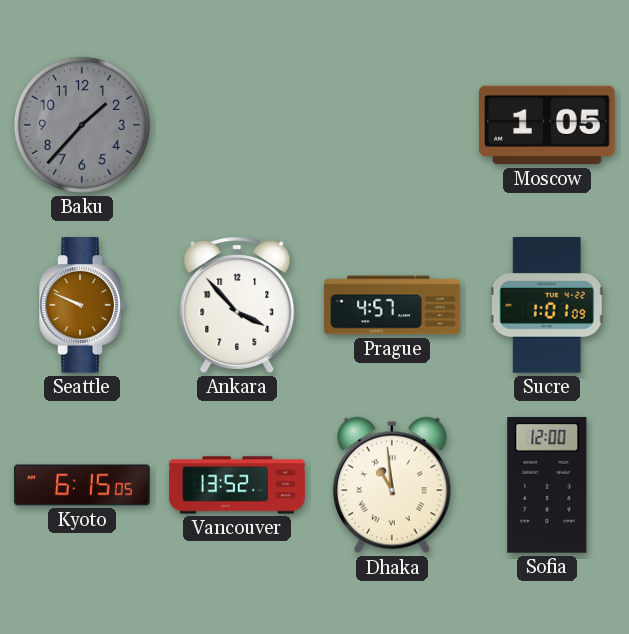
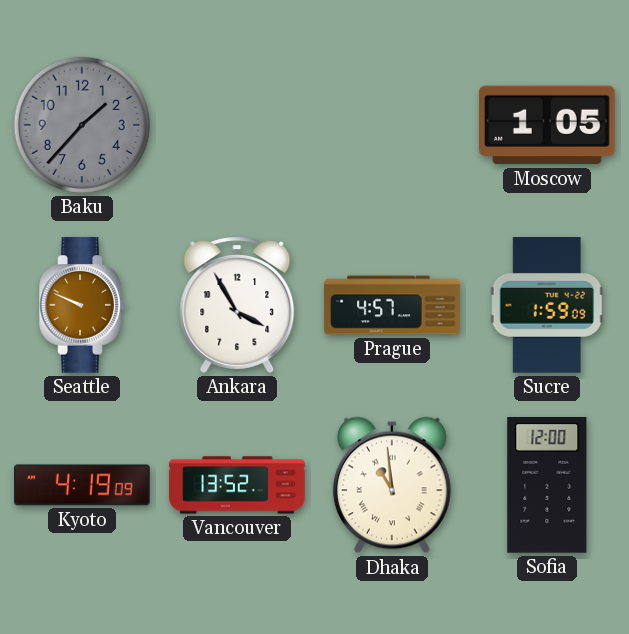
Ankara: 3:53 -> 3:55 (237, 305)
Sucre: 1:01 -> 1:59 (547, 305)
Kyoto: 6:15 -> 4:19 (82, 485)
